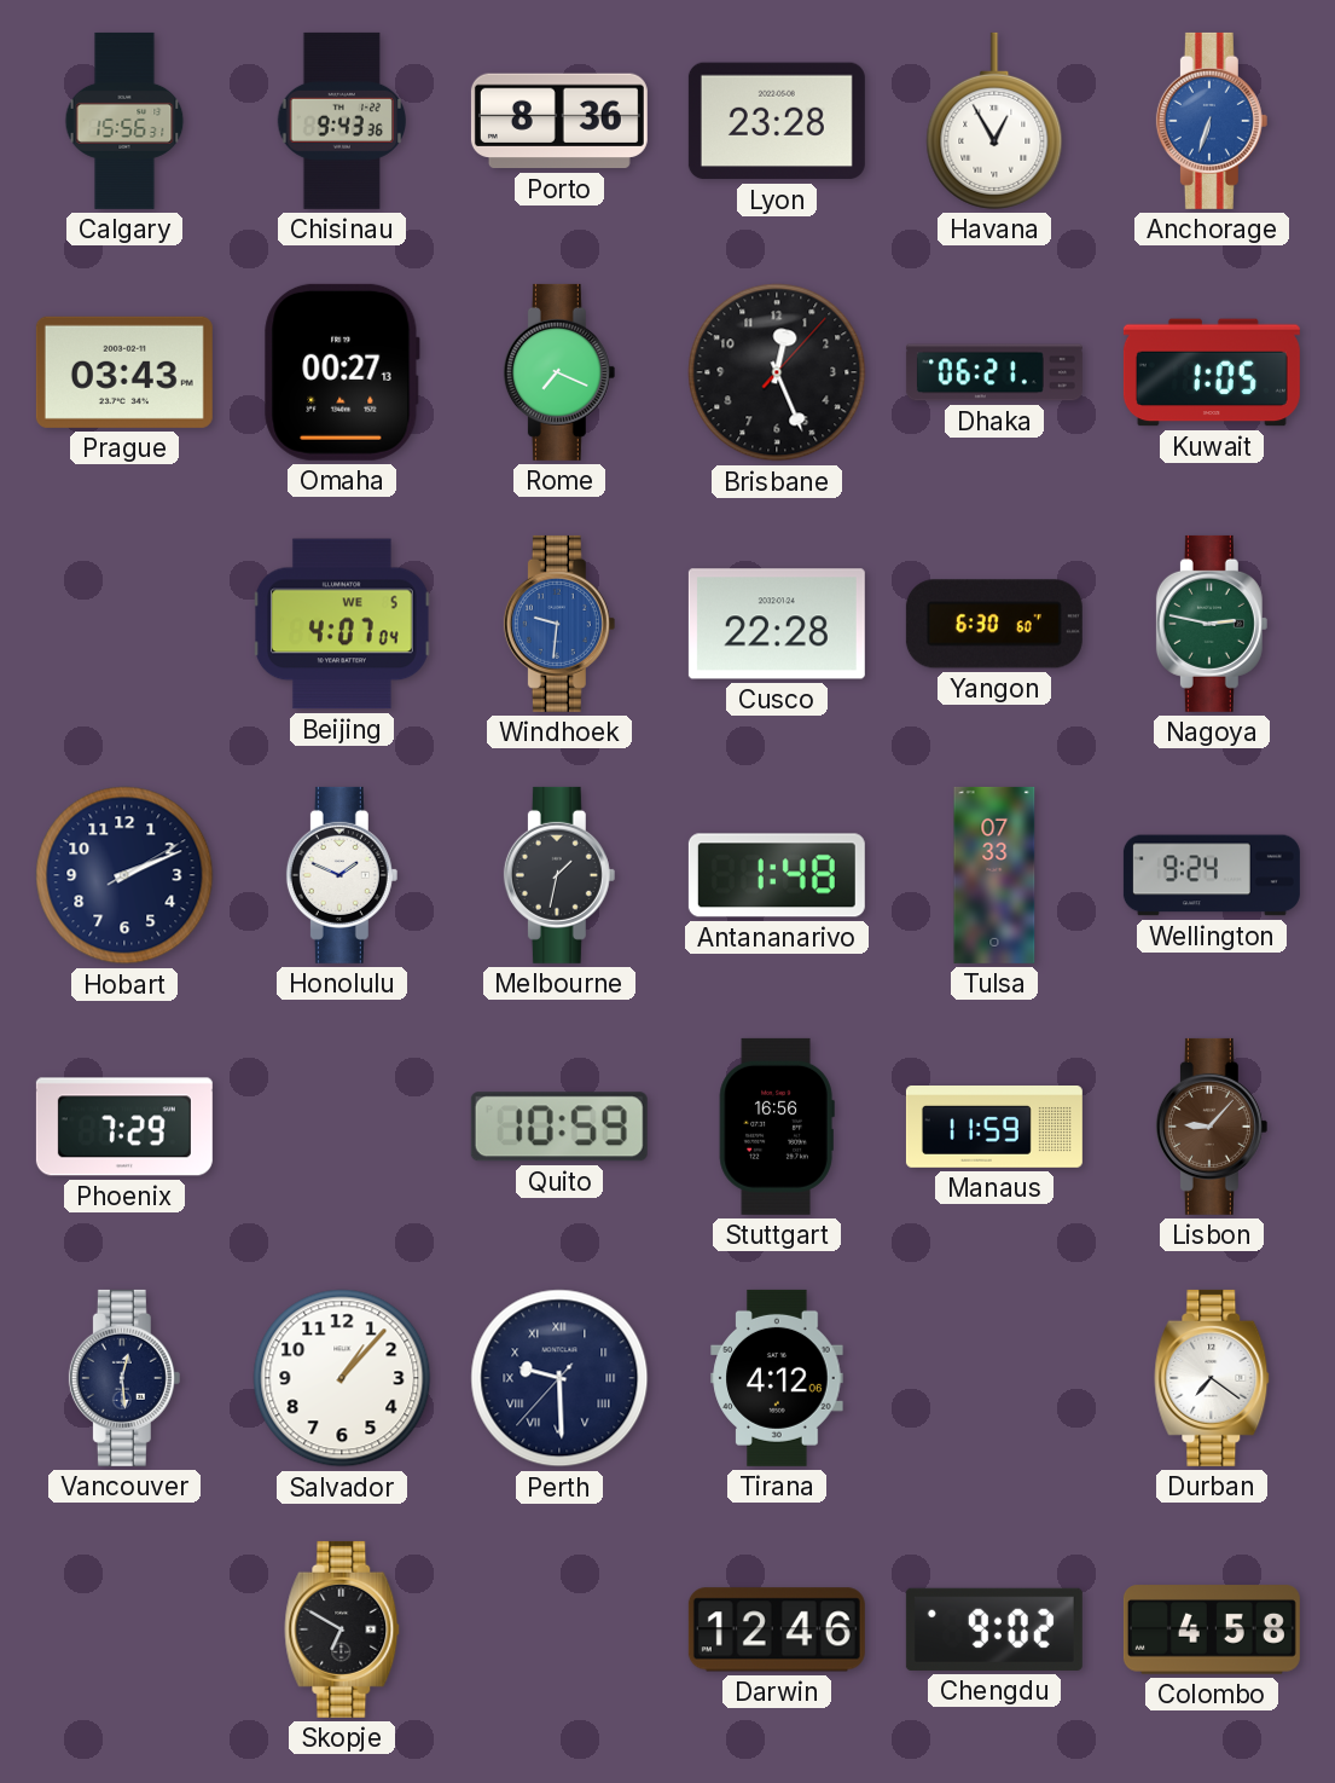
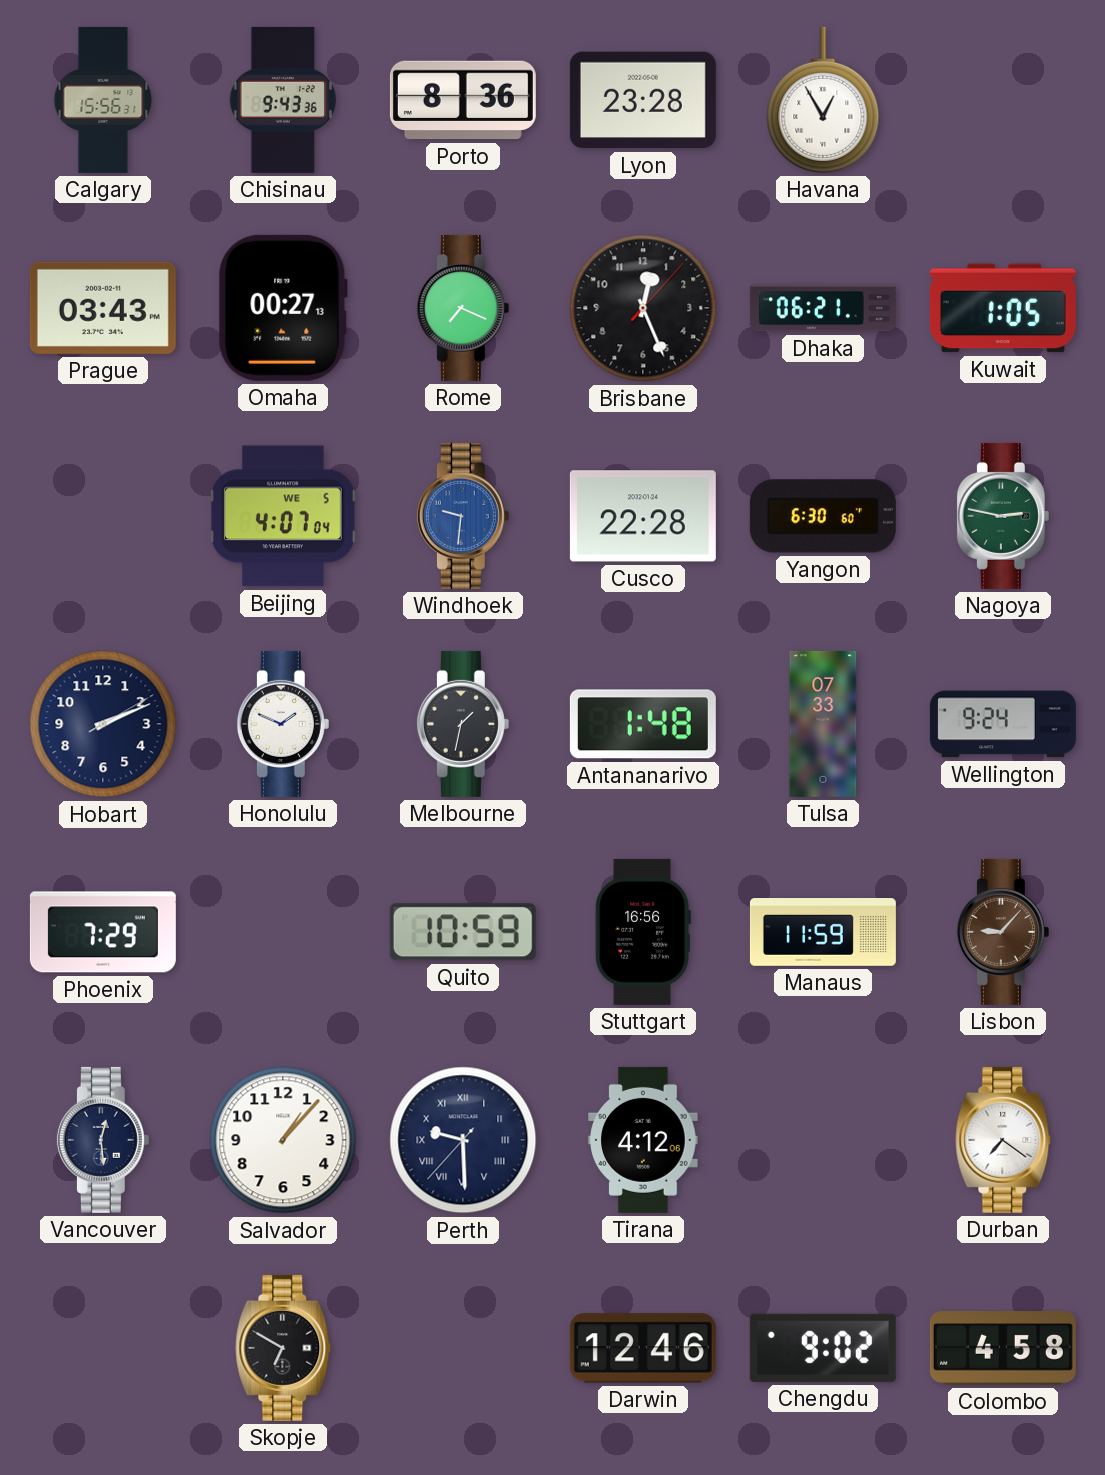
Anchorage: 6:33 -> none (1212, 121)
